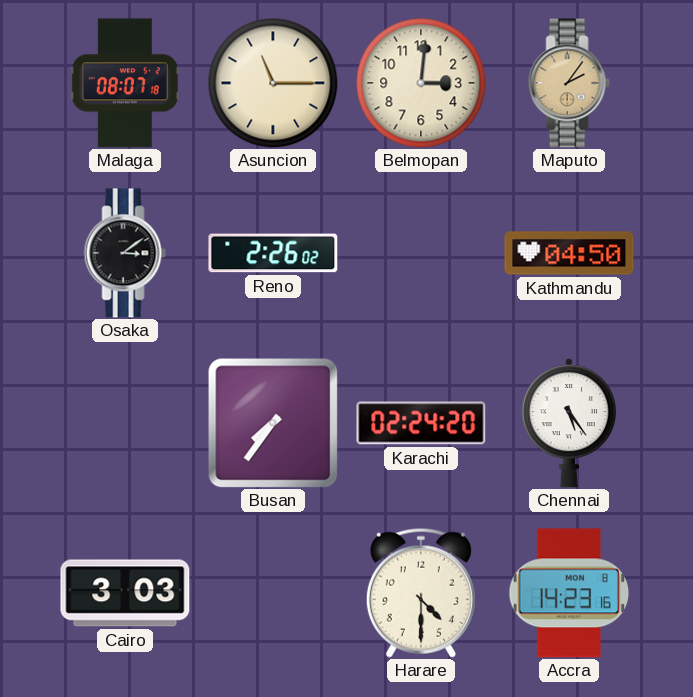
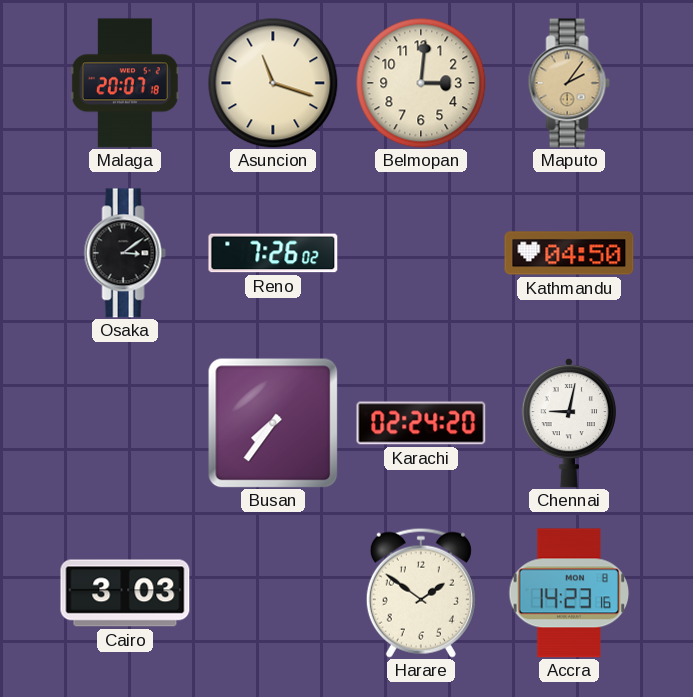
Malaga: 08:07 -> 20:07 (125, 83)
Asuncion: 11:15 -> 11:18 (273, 83)
Reno: 2:26 -> 7:26 (273, 253)
Chennai: 5:24 -> 9:02 (568, 423)
Harare: 4:30 -> 1:51 (421, 593)
